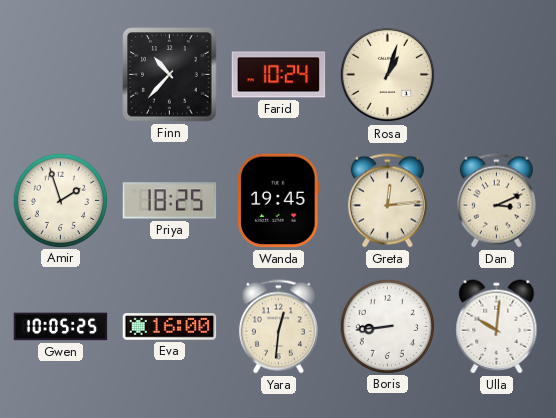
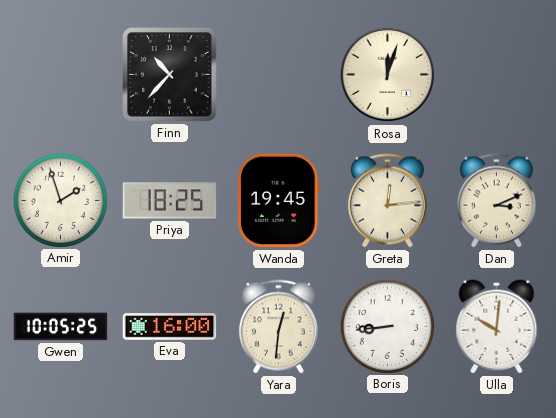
Farid: 10:24 -> none (279, 75)
Rosa: 1:03 -> 12:03 (388, 75)
